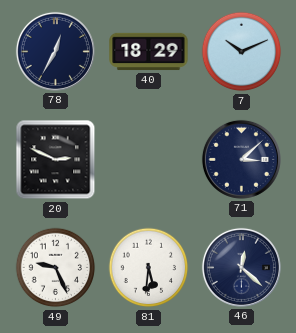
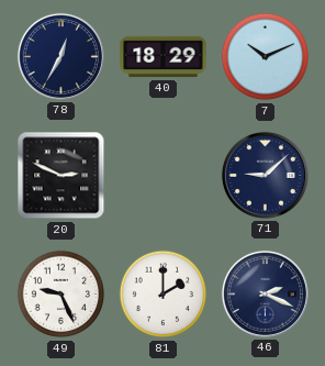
71: 3:08 -> 9:08 (265, 175)
81: 5:31 -> 2:00 (164, 295)
46: 12:22 -> 2:19 (265, 293)
